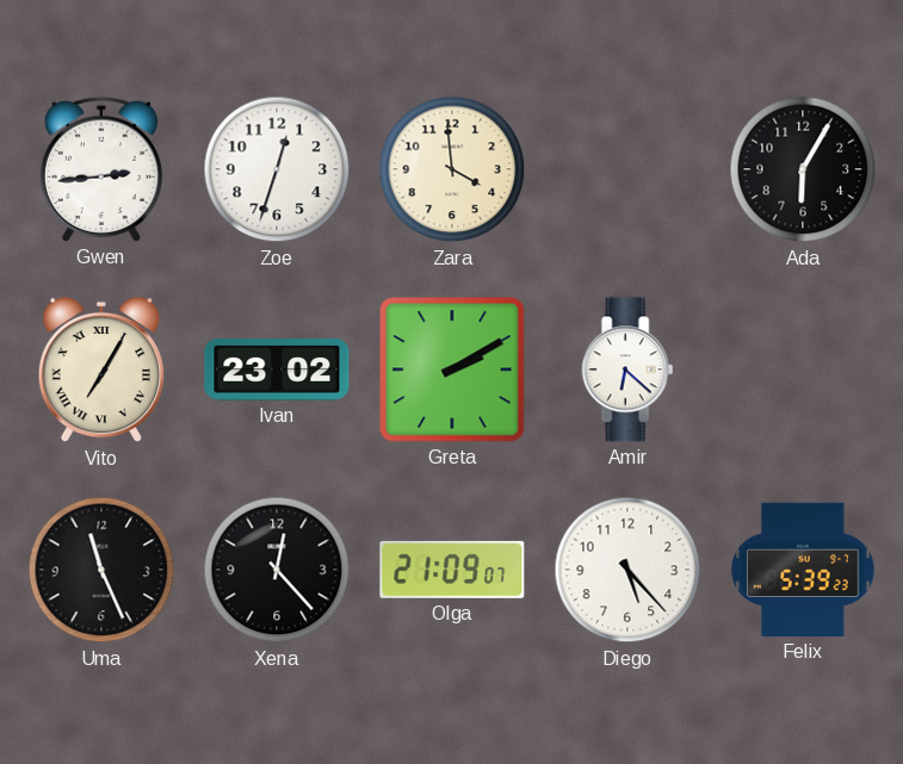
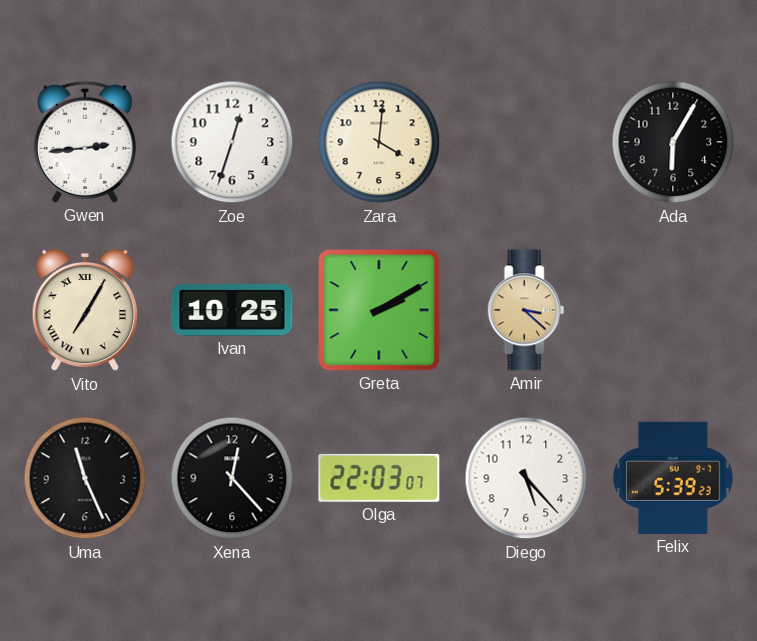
Zara: 3:59 -> 4:01 (379, 142)
Ivan: 23:02 -> 10:25 (232, 311)
Amir: 6:22 -> 3:22 (526, 310)
Amir dial: white -> champagne (526, 310)
Olga: 21:09 -> 22:03 (379, 478)
